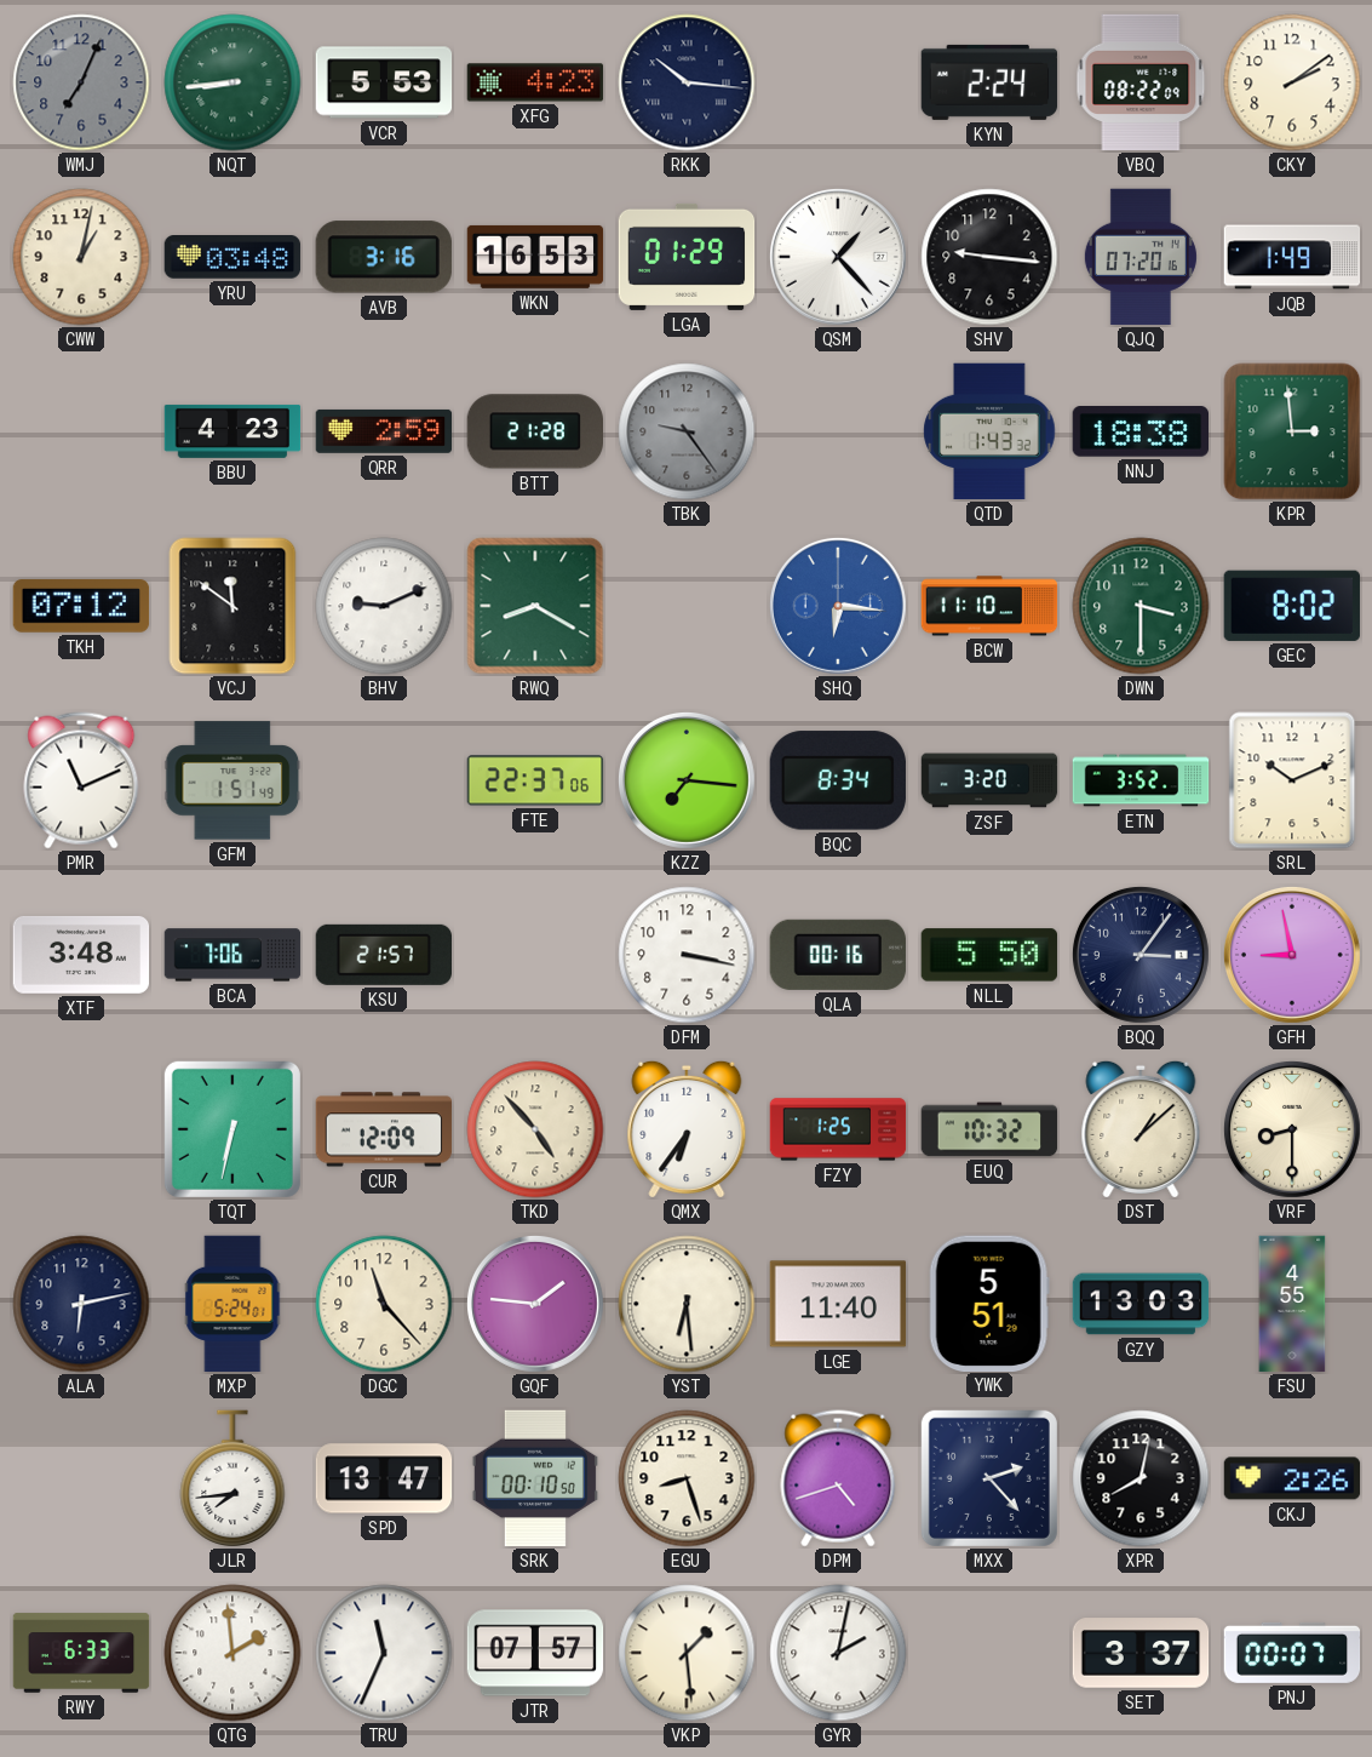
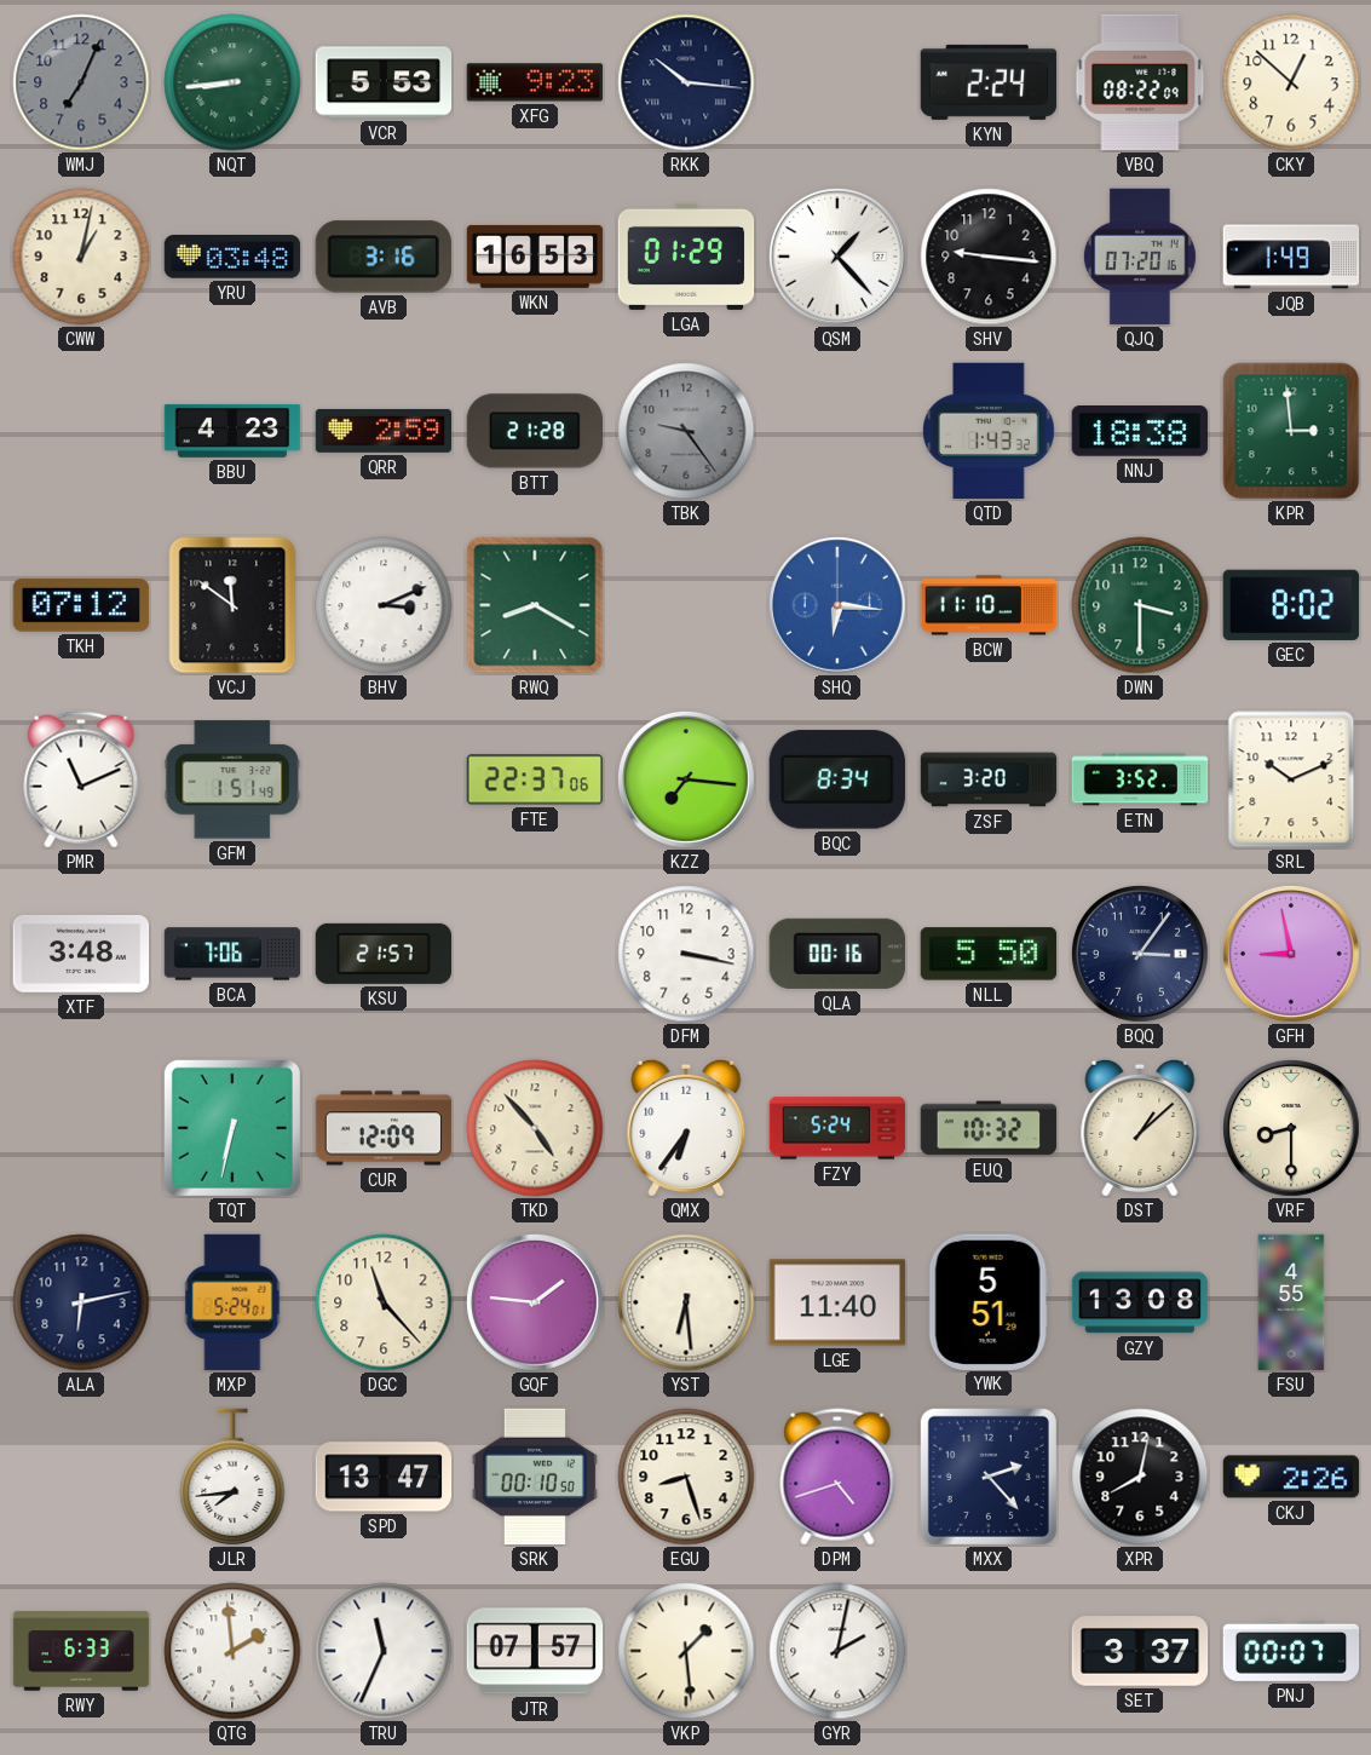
XFG: 4:23 -> 9:23 (535, 82)
CKY: 2:09 -> 12:52 (1291, 82)
BHV: 9:11 -> 3:11 (384, 605)
FZY: 1:25 -> 5:24 (837, 1128)
GZY: 13:03 -> 13:08 (1140, 1302)
